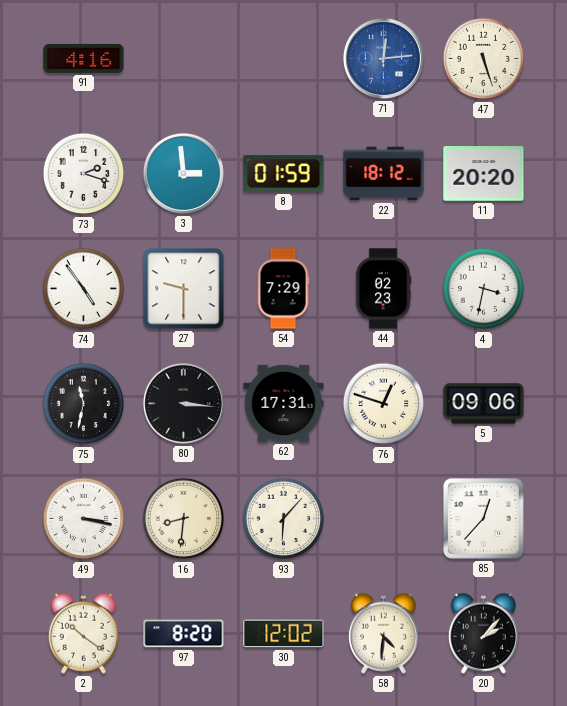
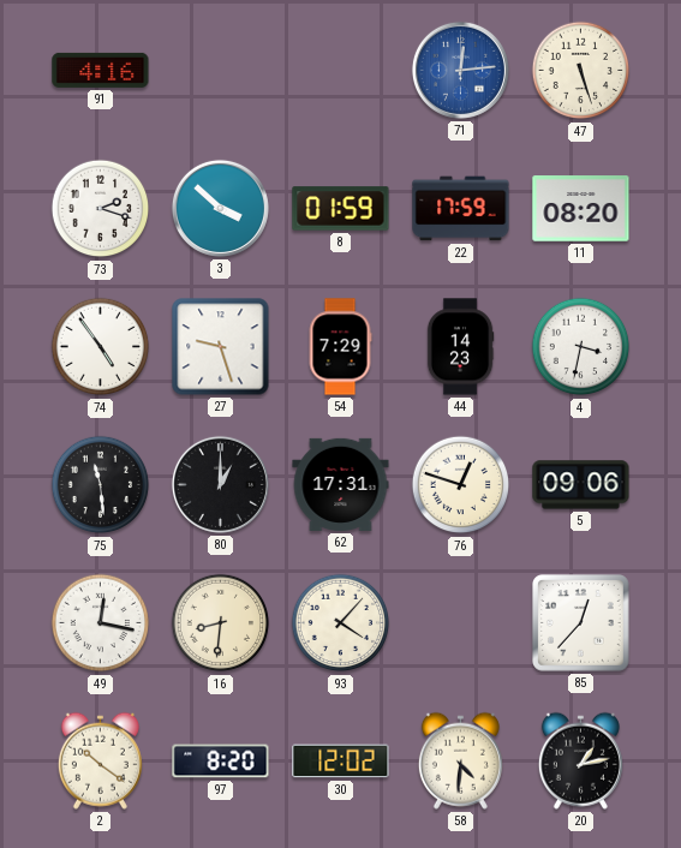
3: 2:59 -> 3:52 (220, 208)
22: 18:12 -> 17:59 (461, 209)
11: 20:20 -> 08:20 (581, 209)
27: 9:30 -> 9:27 (221, 347)
44: 02:23 -> 14:23 (460, 347)
75: 11:32 -> 11:29 (101, 485)
80: 3:16 -> 1:00 (220, 484)
49: 3:17 -> 12:17 (101, 623)
93: 6:07 -> 4:07 (341, 623)
20: 2:07 -> 1:13 (580, 760)
